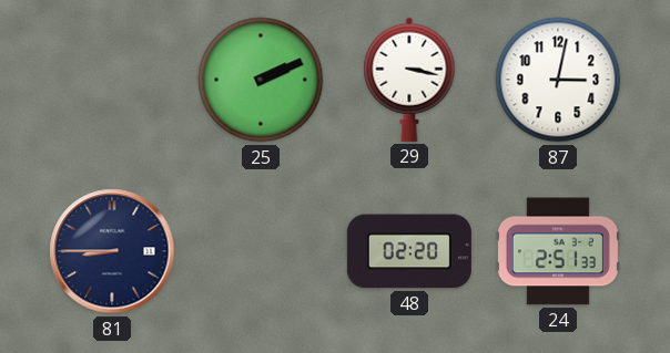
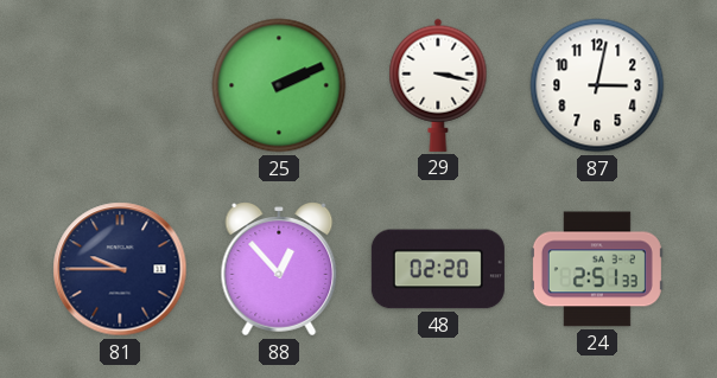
81: 8:45 -> 9:45 (120, 269)
88: none -> 12:53 (279, 269)
